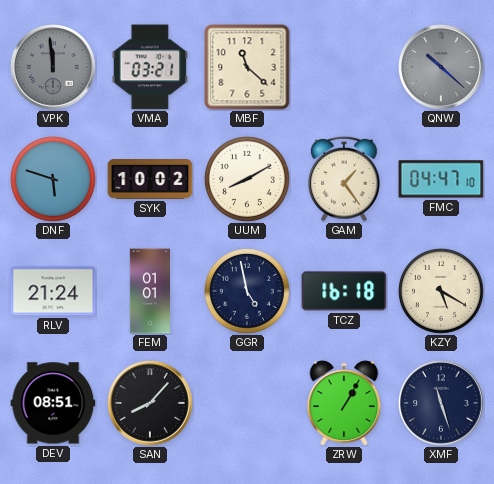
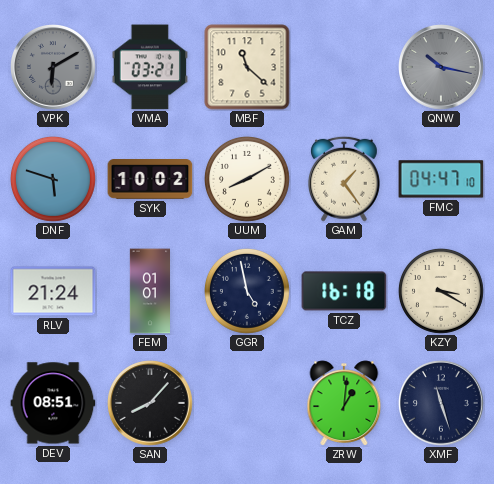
VPK: 11:59 -> 6:10 (53, 67)
QNW: 10:22 -> 10:17 (441, 67)
KZY: 5:20 -> 3:20 (441, 291)
ZRW: 1:05 -> 1:01 (344, 403)
